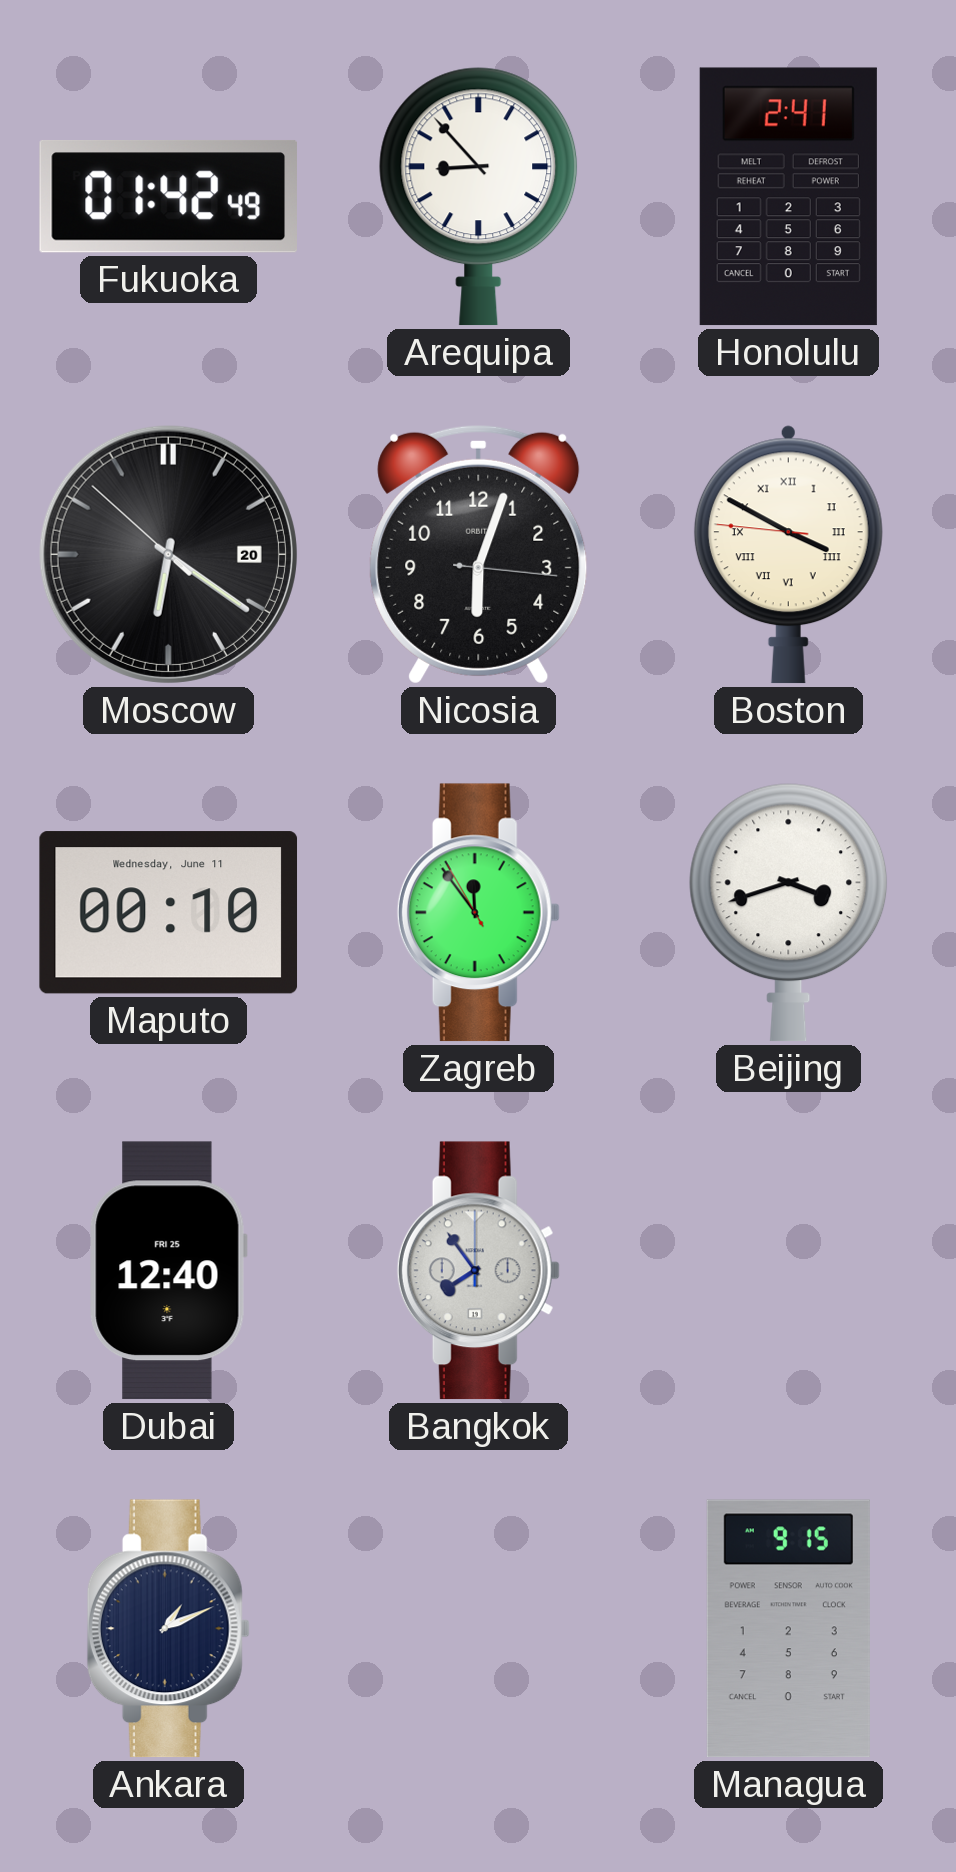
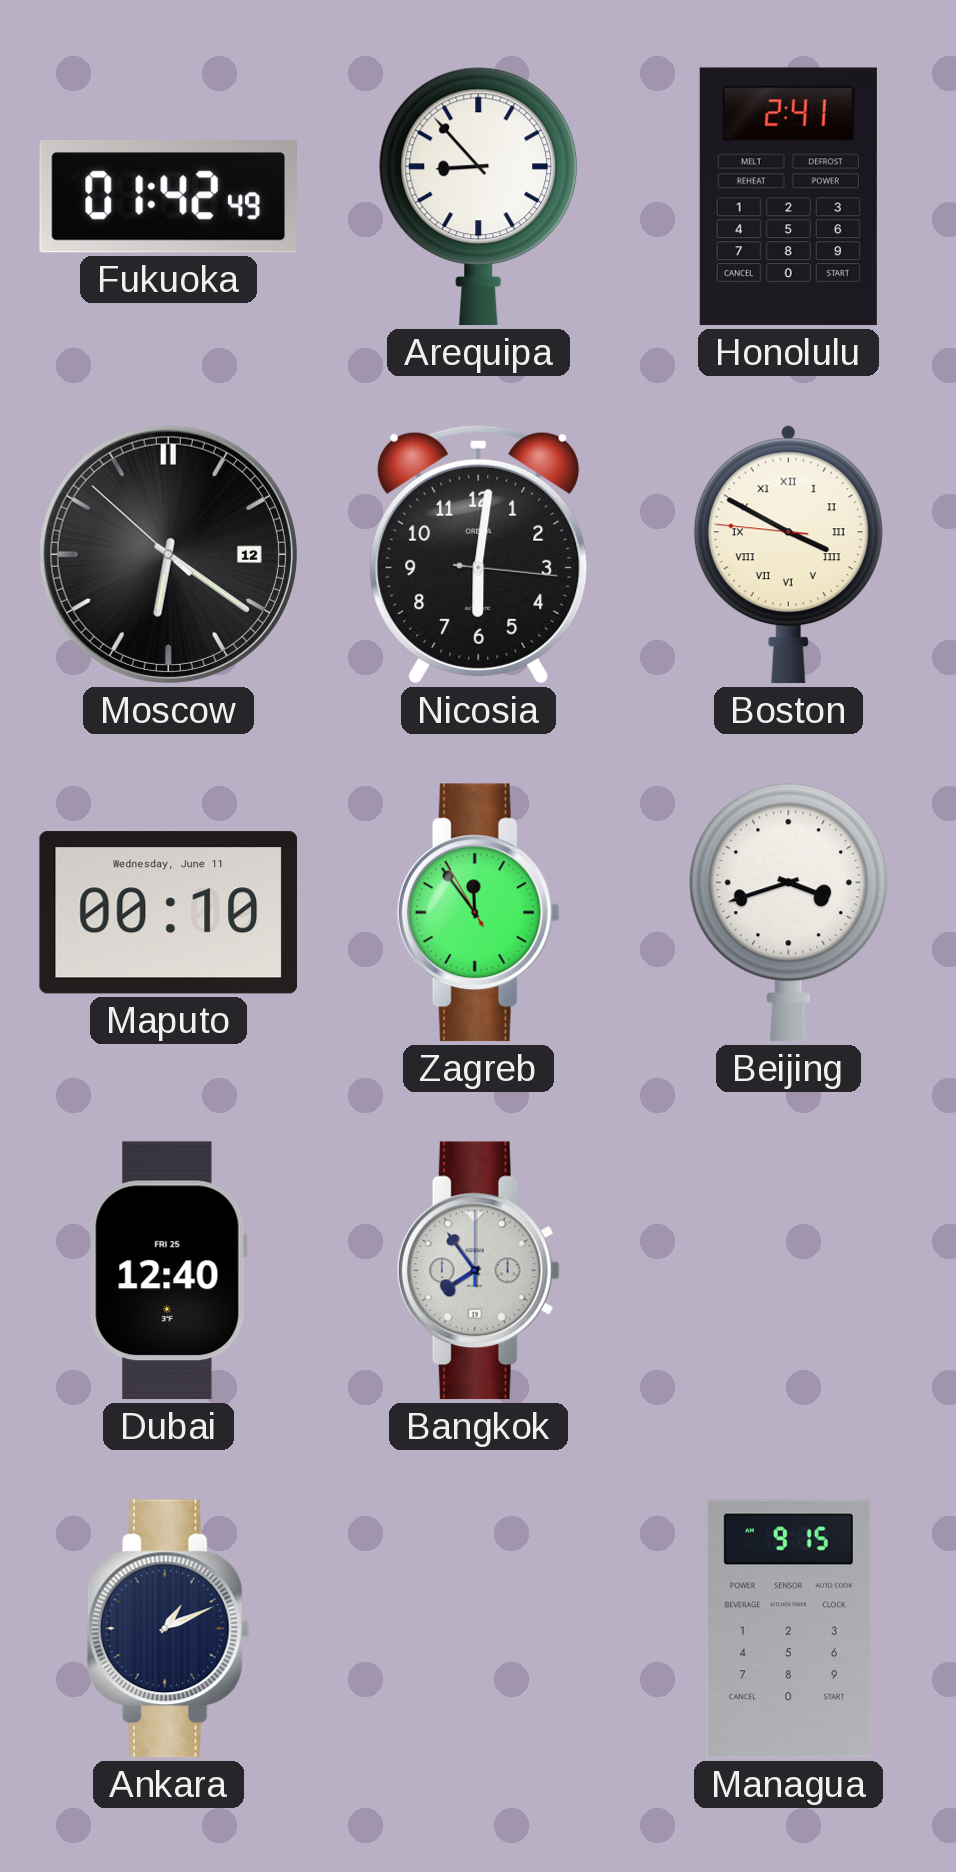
Moscow date: 20 -> 12 (168, 554)
Nicosia: 6:03 -> 6:01 (479, 554)
